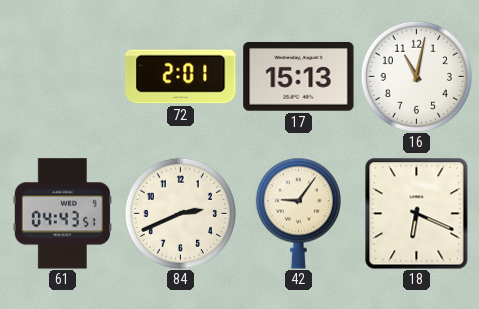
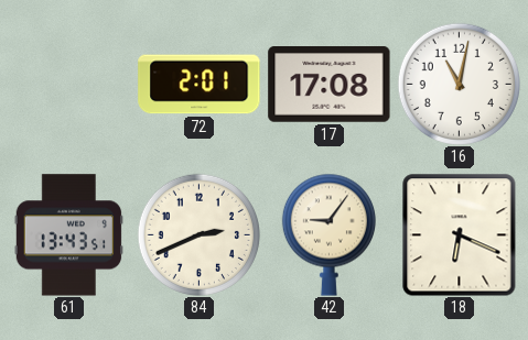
17: 15:13 -> 17:08 (330, 85)
61: 04:43 -> 13:43 (68, 235)
